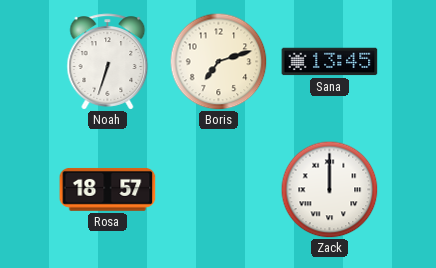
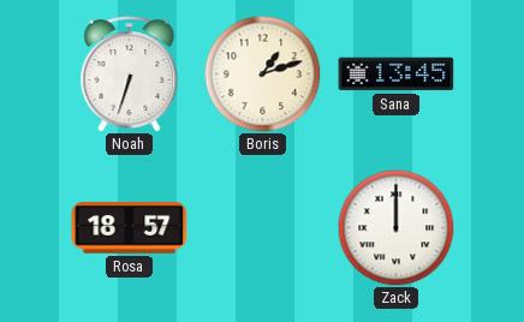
Boris: 7:12 -> 1:12 (262, 73)
